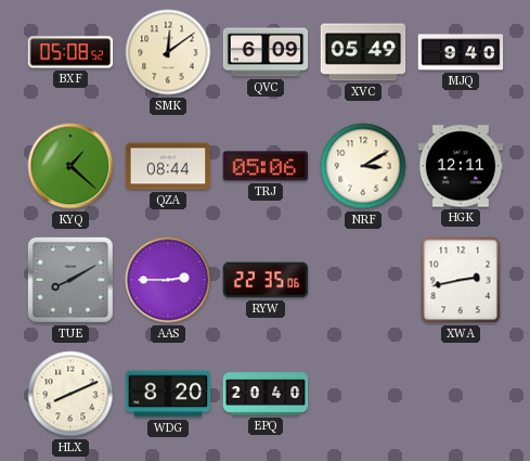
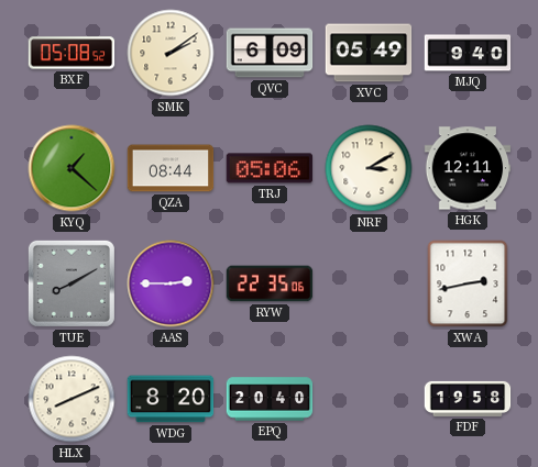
SMK: 12:09 -> 2:09 (171, 53)
FDF: none -> 19:58 (468, 399)
